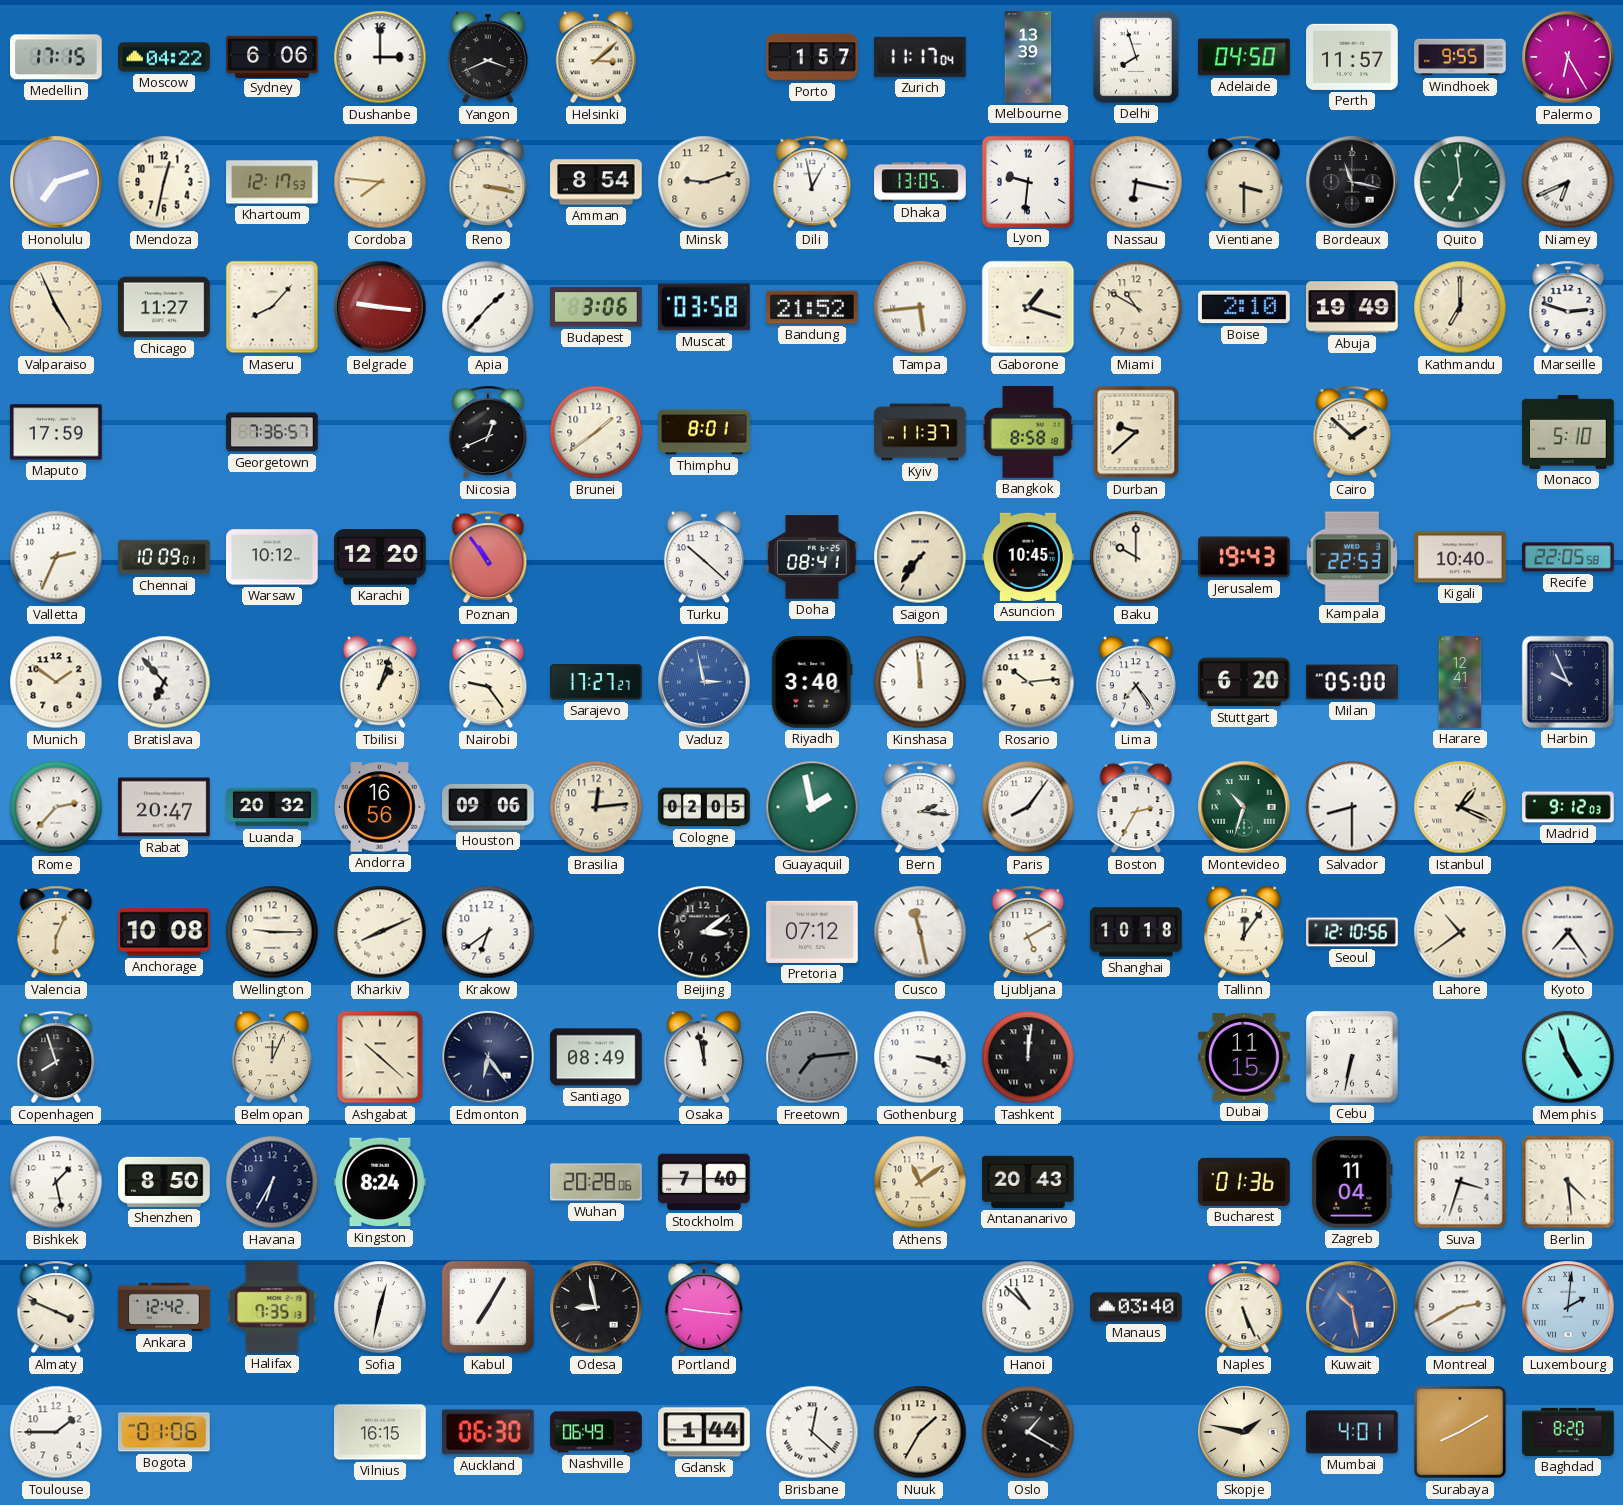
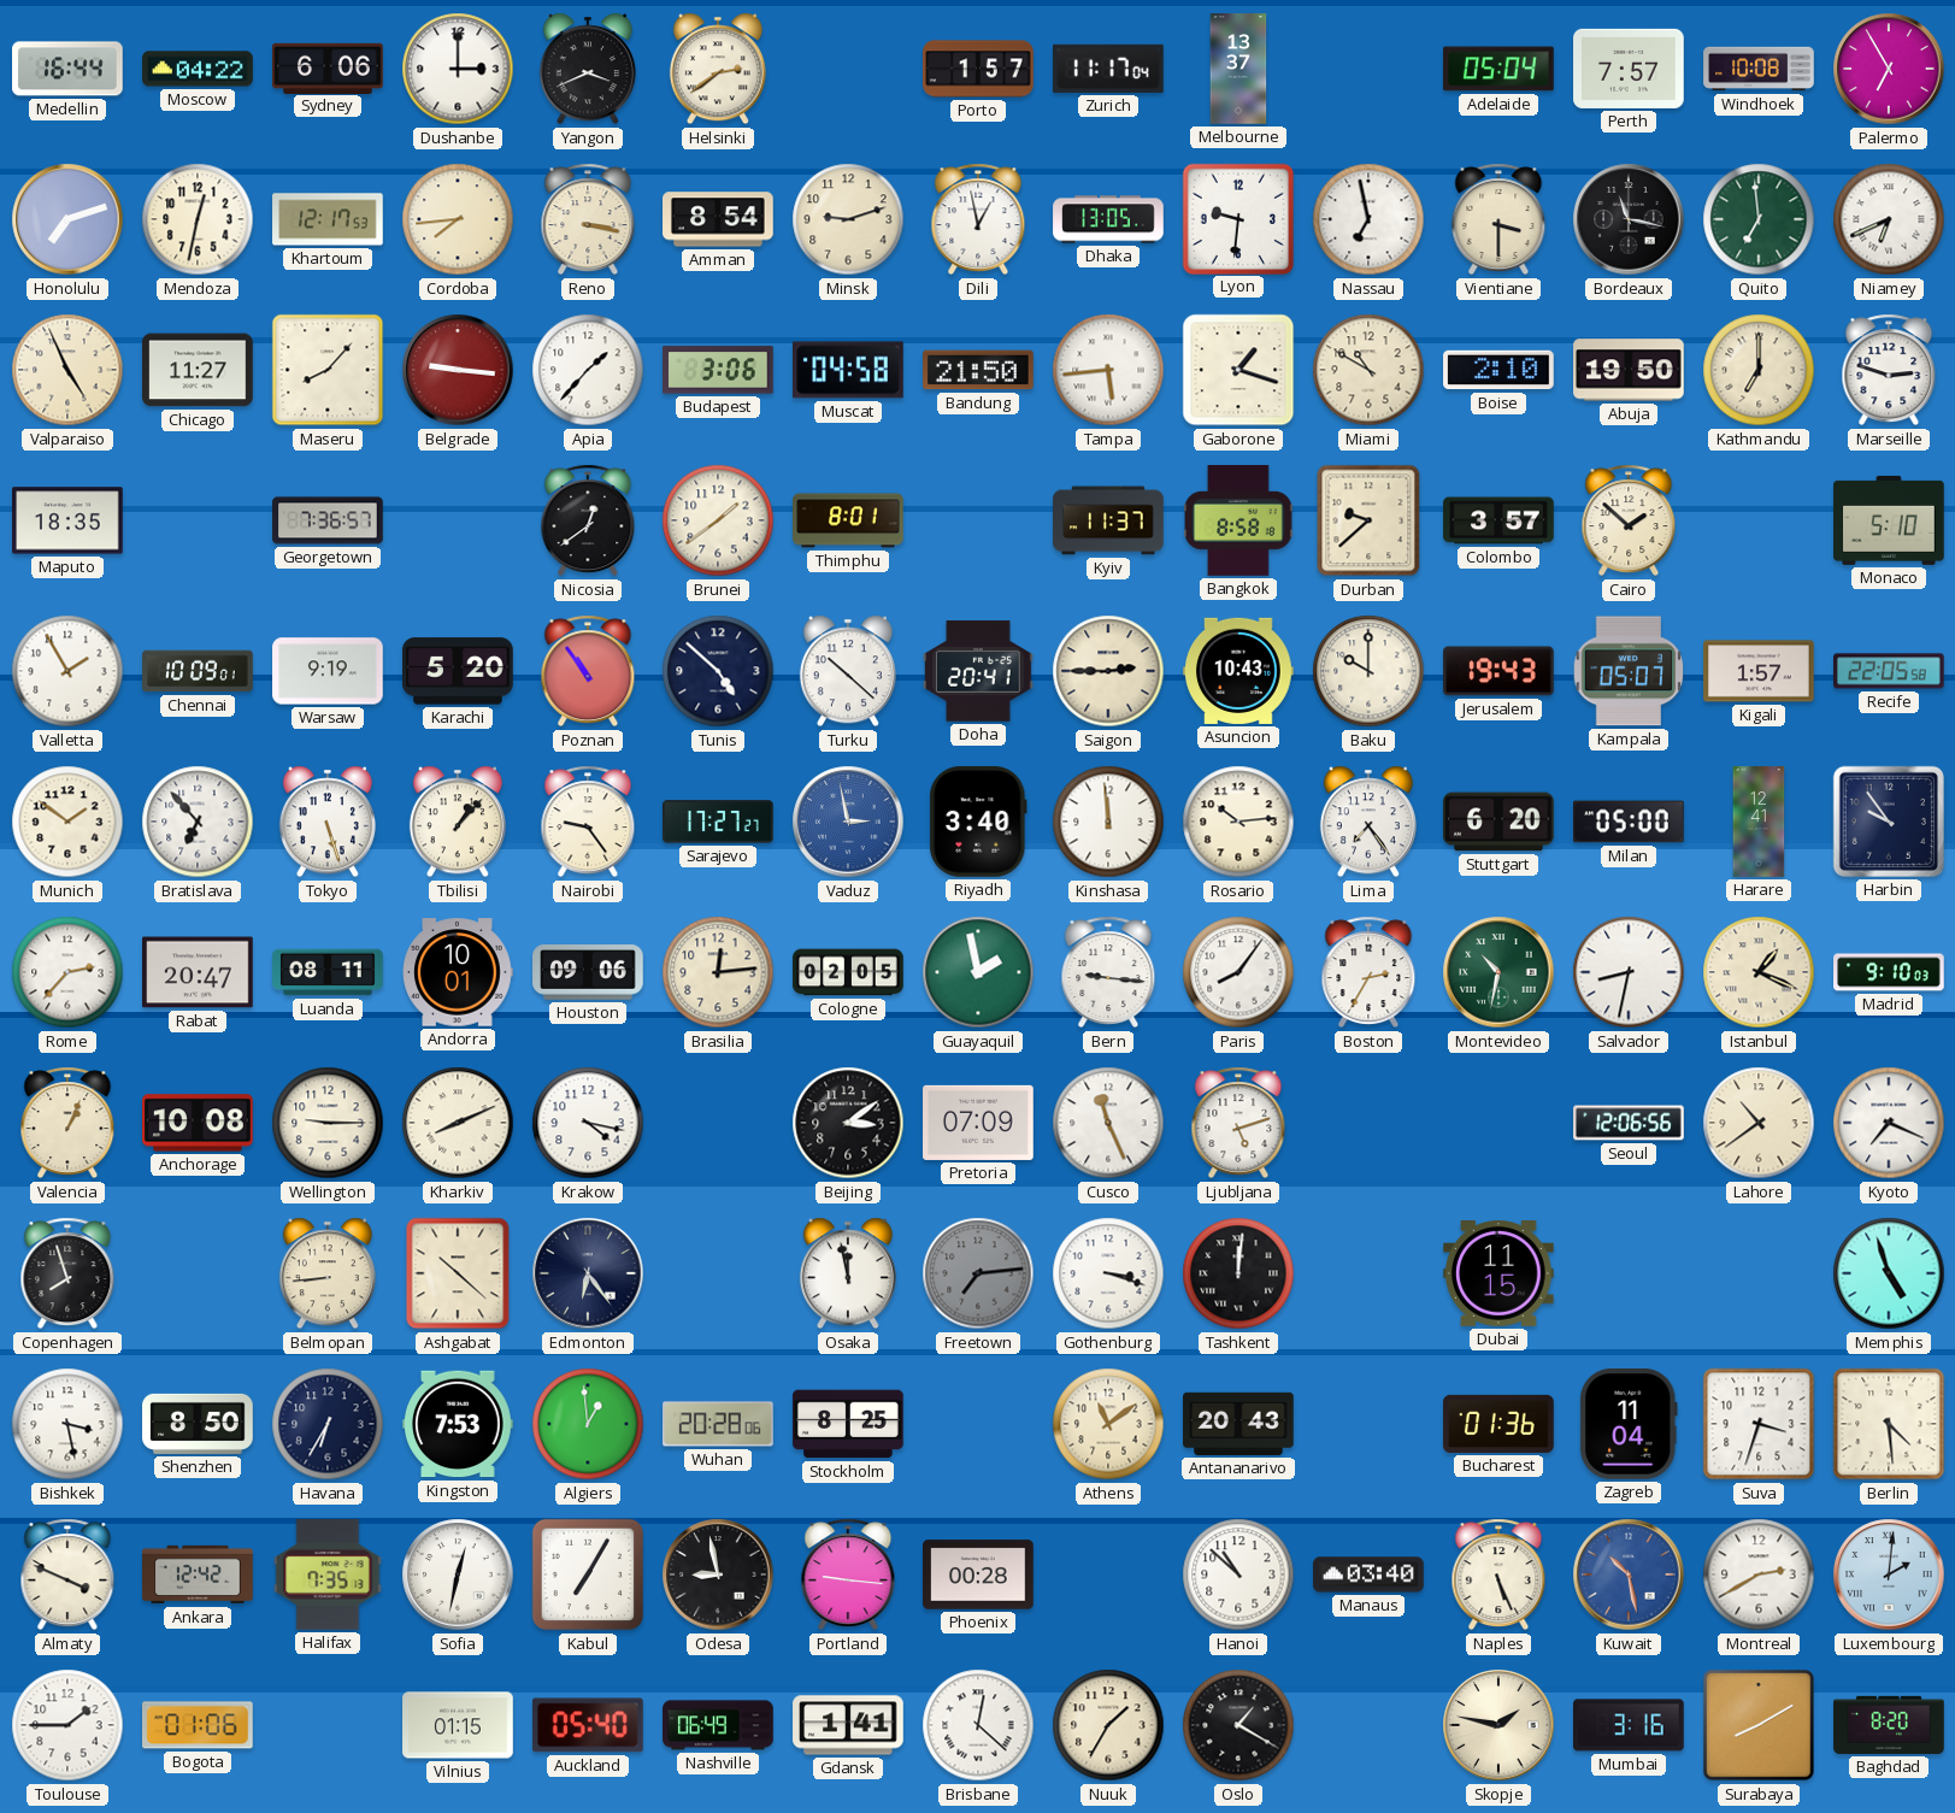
Medellin: 17:15 -> 16:44 (69, 69)
Helsinki: 3:08 -> 2:39 (718, 69)
Melbourne: 13:39 -> 13:37 (1238, 69)
Delhi: 7:57 -> none (1136, 57)
Adelaide: 04:50 -> 05:04 (1498, 69)
Perth: 11:57 -> 7:57 (1629, 69)
Windhoek: 9:55 -> 10:08 (1759, 69)
Palermo: 6:25 -> 6:55 (1889, 69)
Cordoba: 7:46 -> 7:44 (458, 219)
Nassau: 6:17 -> 6:58 (1368, 219)
Muscat: 03:58 -> 04:58 (849, 370)
Bandung: 21:52 -> 21:50 (978, 370)
Abuja: 19:49 -> 19:50 (1629, 370)
Maputo: 17:59 -> 18:35 (67, 520)
Nicosia: 12:41 -> 12:39 (588, 520)
Colombo: none -> 3:57 (1498, 520)
Valletta: 2:34 -> 1:55 (67, 671)
Warsaw: 10:12 -> 9:19 (328, 671)
Karachi: 12:20 -> 5:20 (459, 671)
Tunis: none -> 4:52 (718, 671)
Doha: 08:41 -> 20:41 (978, 671)
Saigon: 7:36 -> 2:45 (1108, 671)
Asuncion: 10:45 -> 10:43 (1238, 671)
Kampala: 22:53 -> 05:07 (1629, 671)
Kigali: 10:40 -> 1:57 (1759, 671)
Tokyo: none -> 5:27 (328, 822)
Tbilisi: 1:03 -> 1:07 (458, 822)
Harbin: 9:56 -> 9:54 (1889, 822)
Luanda: 20:32 -> 08:11 (328, 972)
Andorra: 16:56 -> 10:01 (458, 972)
Bern: 2:16 -> 9:16 (1108, 972)
Montevideo: 10:33 -> 10:32 (1498, 972)
Salvador: 8:30 -> 8:32 (1629, 972)
Madrid: 9:12 -> 9:10 (1889, 972)
Valencia: 6:04 -> 1:04 (67, 1123)
Krakow: 6:39 -> 4:17 (588, 1123)
Pretoria: 07:12 -> 07:09 (978, 1123)
Cusco: 11:28 -> 11:26 (1108, 1123)
Ljubljana: 5:10 -> 5:12 (1238, 1123)
Shanghai: 10:18 -> none (1136, 932)
Tallinn: 12:06 -> none (1244, 932)
Seoul: 12:10 -> 12:06 (1629, 1123)
Kyoto: 7:24 -> 7:19 (1889, 1123)
Belmopan: 12:04 -> 8:44 (328, 1273)
Santiago: 08:49 -> none (596, 1057)
Cebu: 6:32 -> none (1353, 1058)
Bishkek: 1:28 -> 3:28 (67, 1424)
Kingston: 8:24 -> 7:53 (458, 1424)
Algiers: none -> 12:59 (588, 1424)
Stockholm: 7:40 -> 8:25 (848, 1424)
Phoenix: none -> 00:28 (978, 1574)
Vilnius: 16:15 -> 01:15 (458, 1725)
Auckland: 06:30 -> 05:40 (589, 1725)
Gdansk: 1:44 -> 1:41 (848, 1725)
Mumbai: 4:01 -> 3:16 (1630, 1725)
